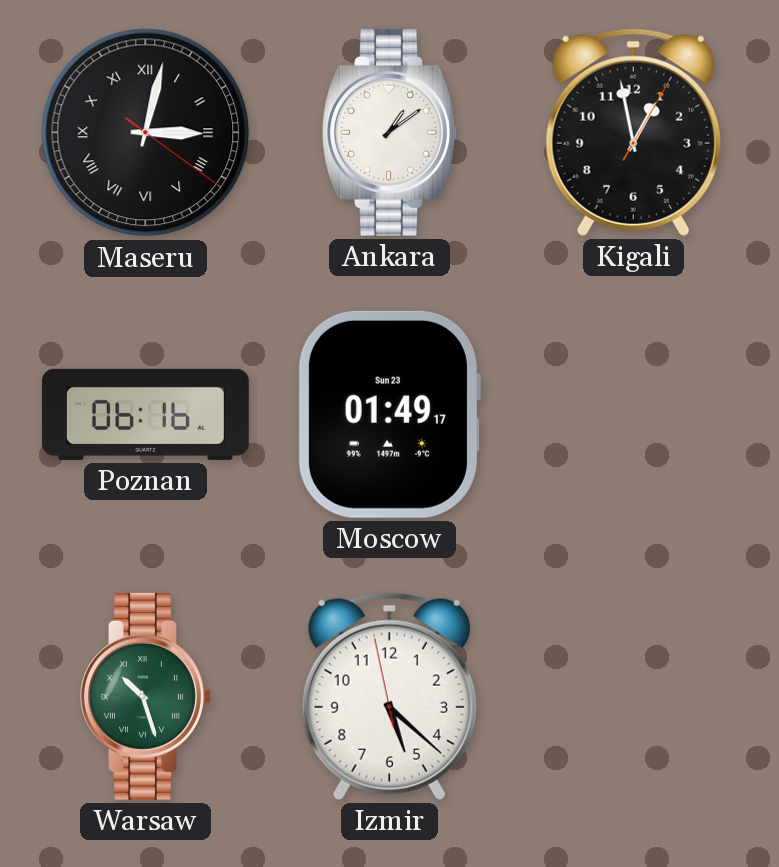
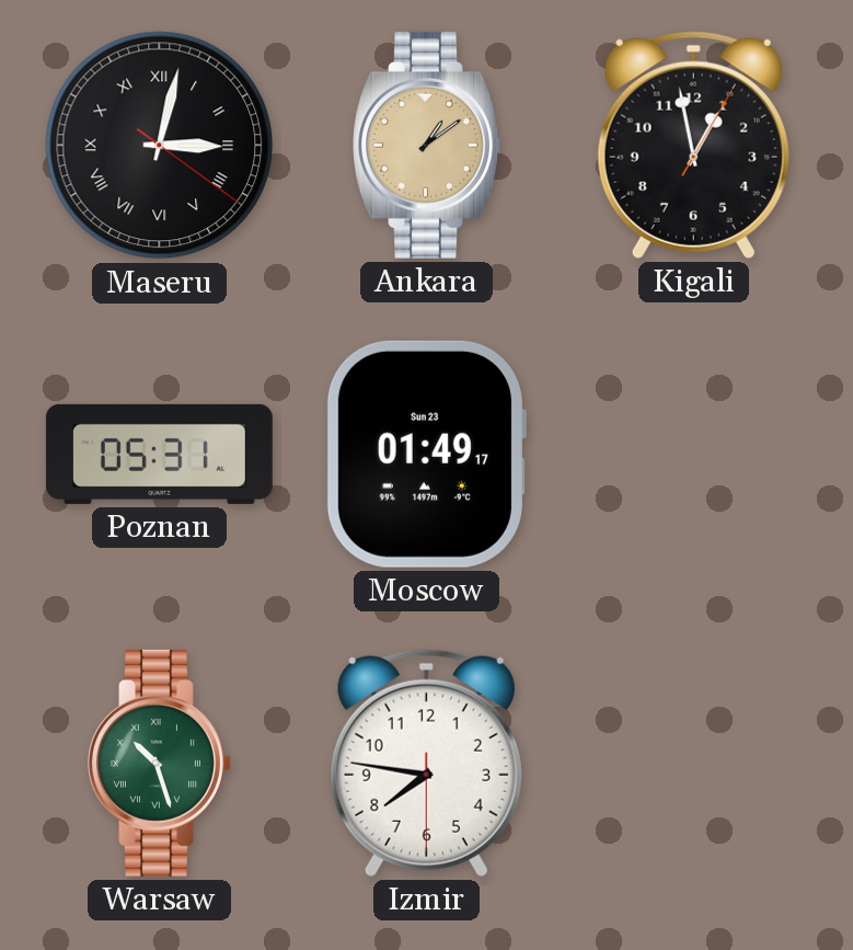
Ankara dial: white -> champagne (427, 145)
Poznan: 06:16 -> 05:31 (159, 454)
Izmir: 5:21 -> 7:46 (426, 763)
